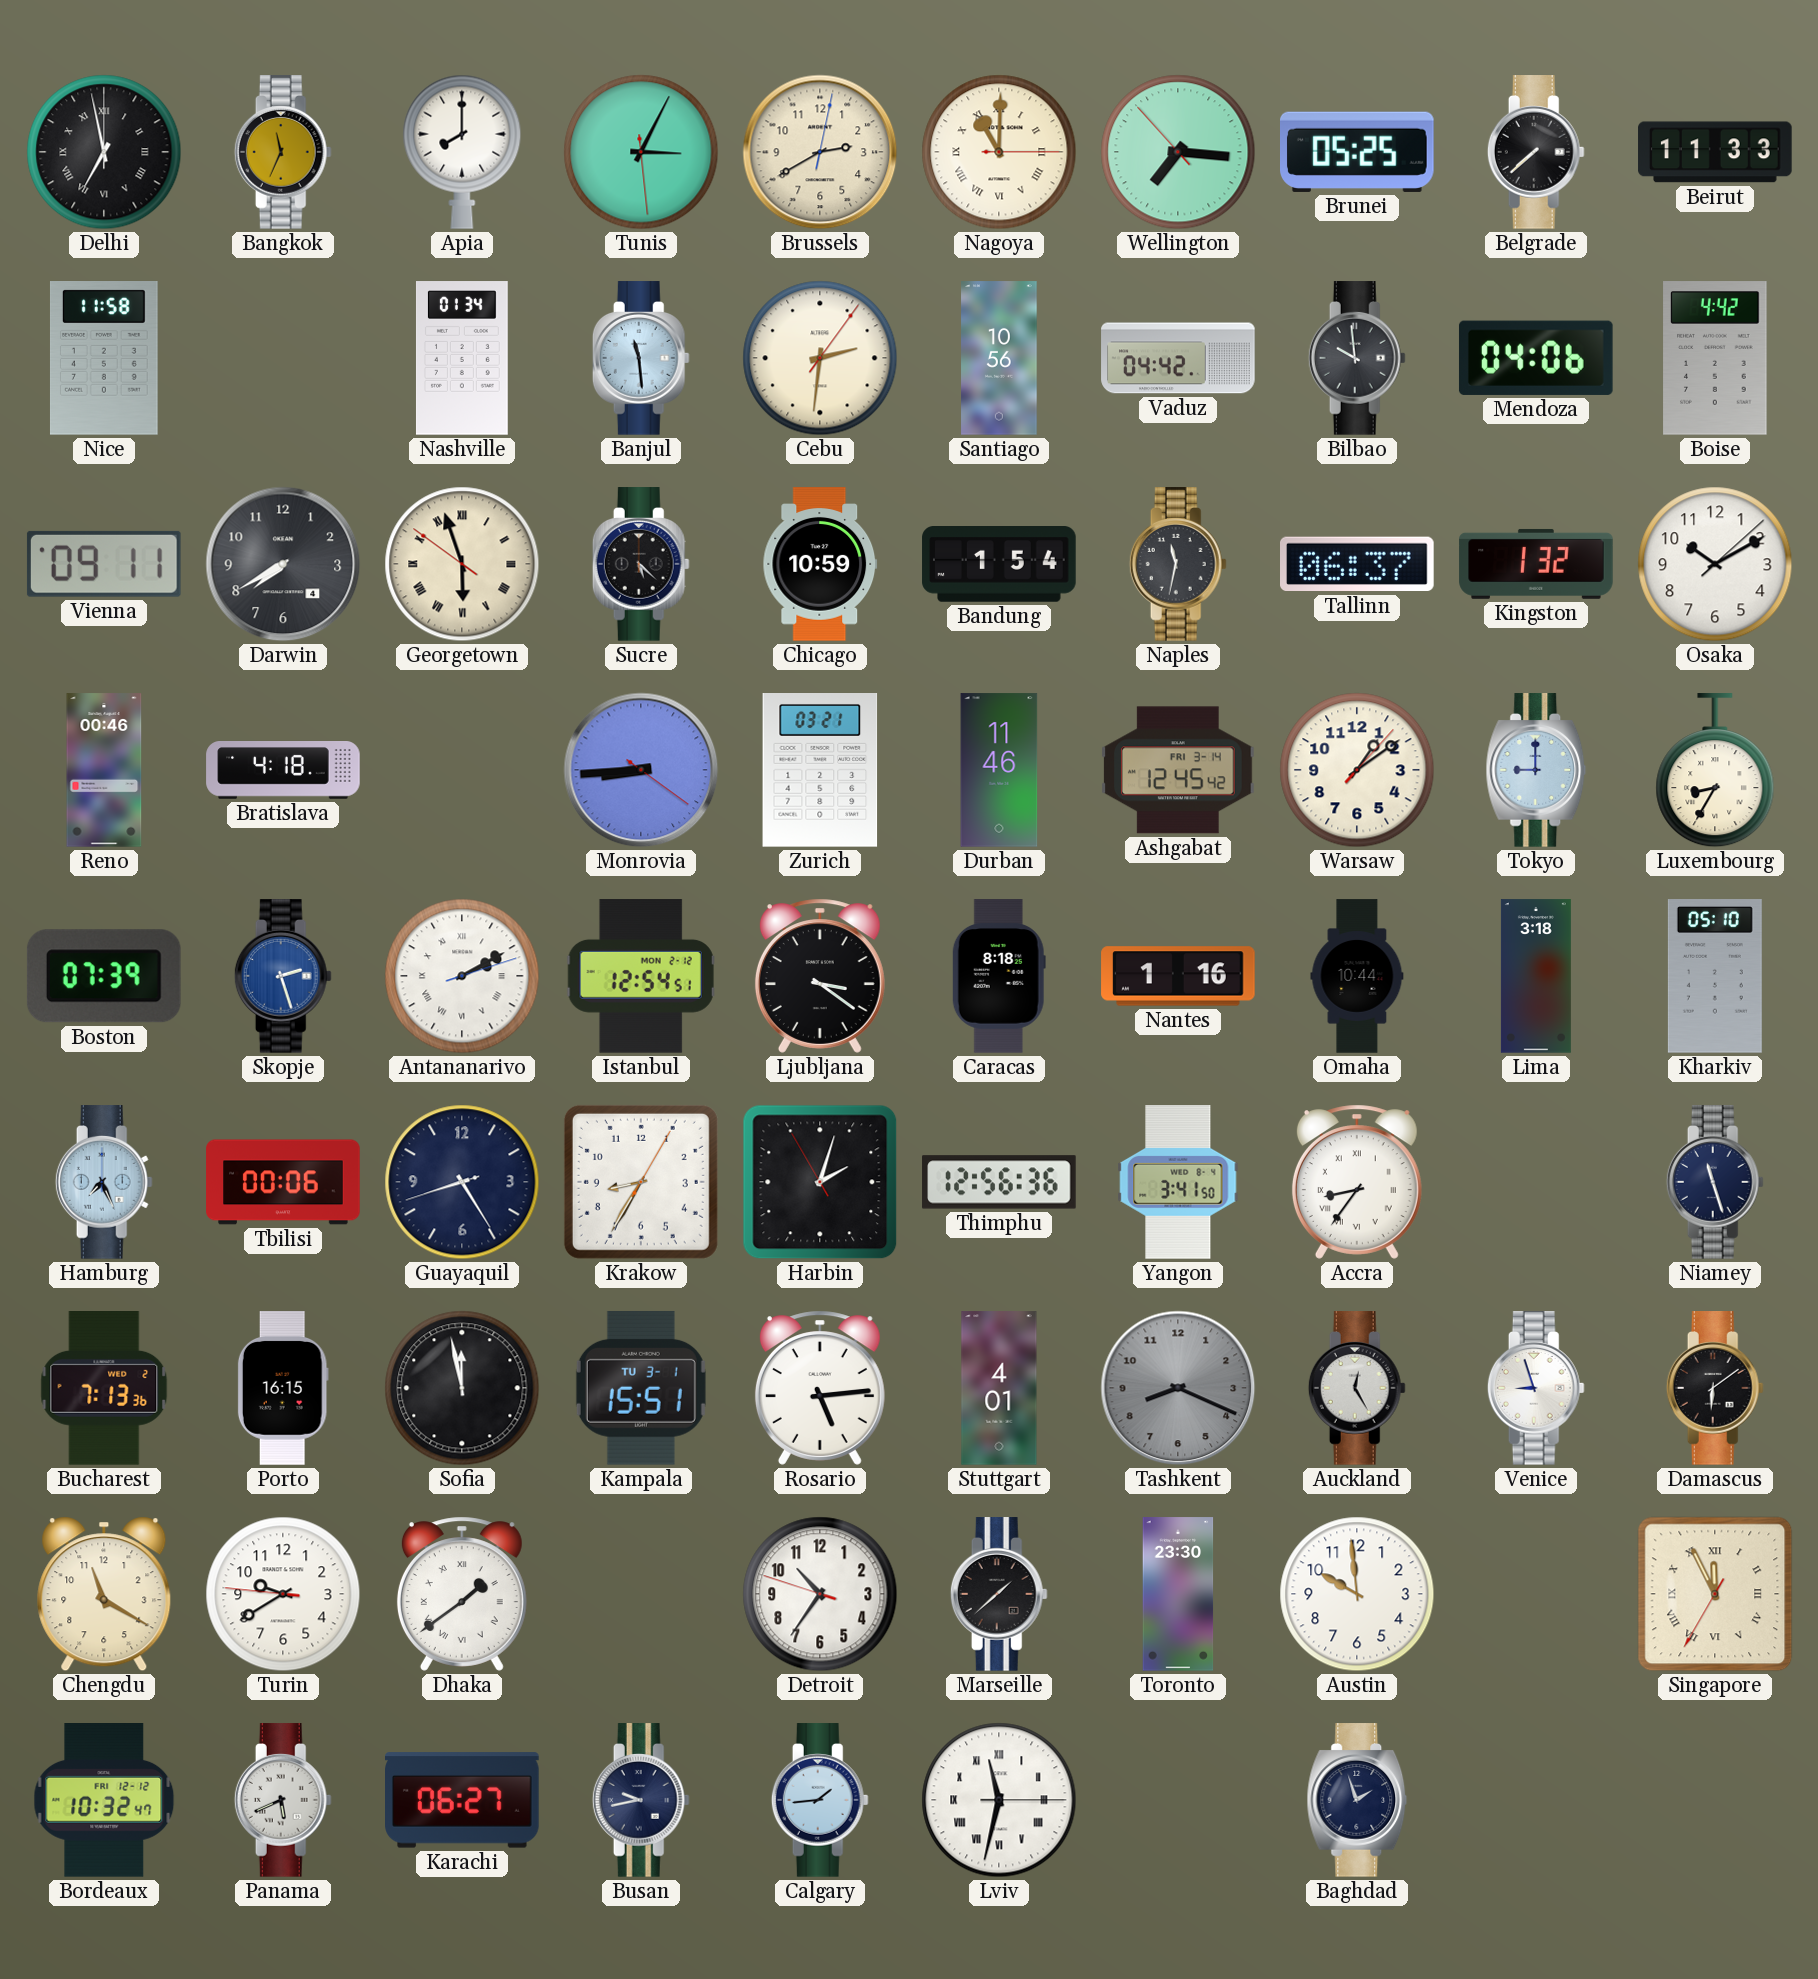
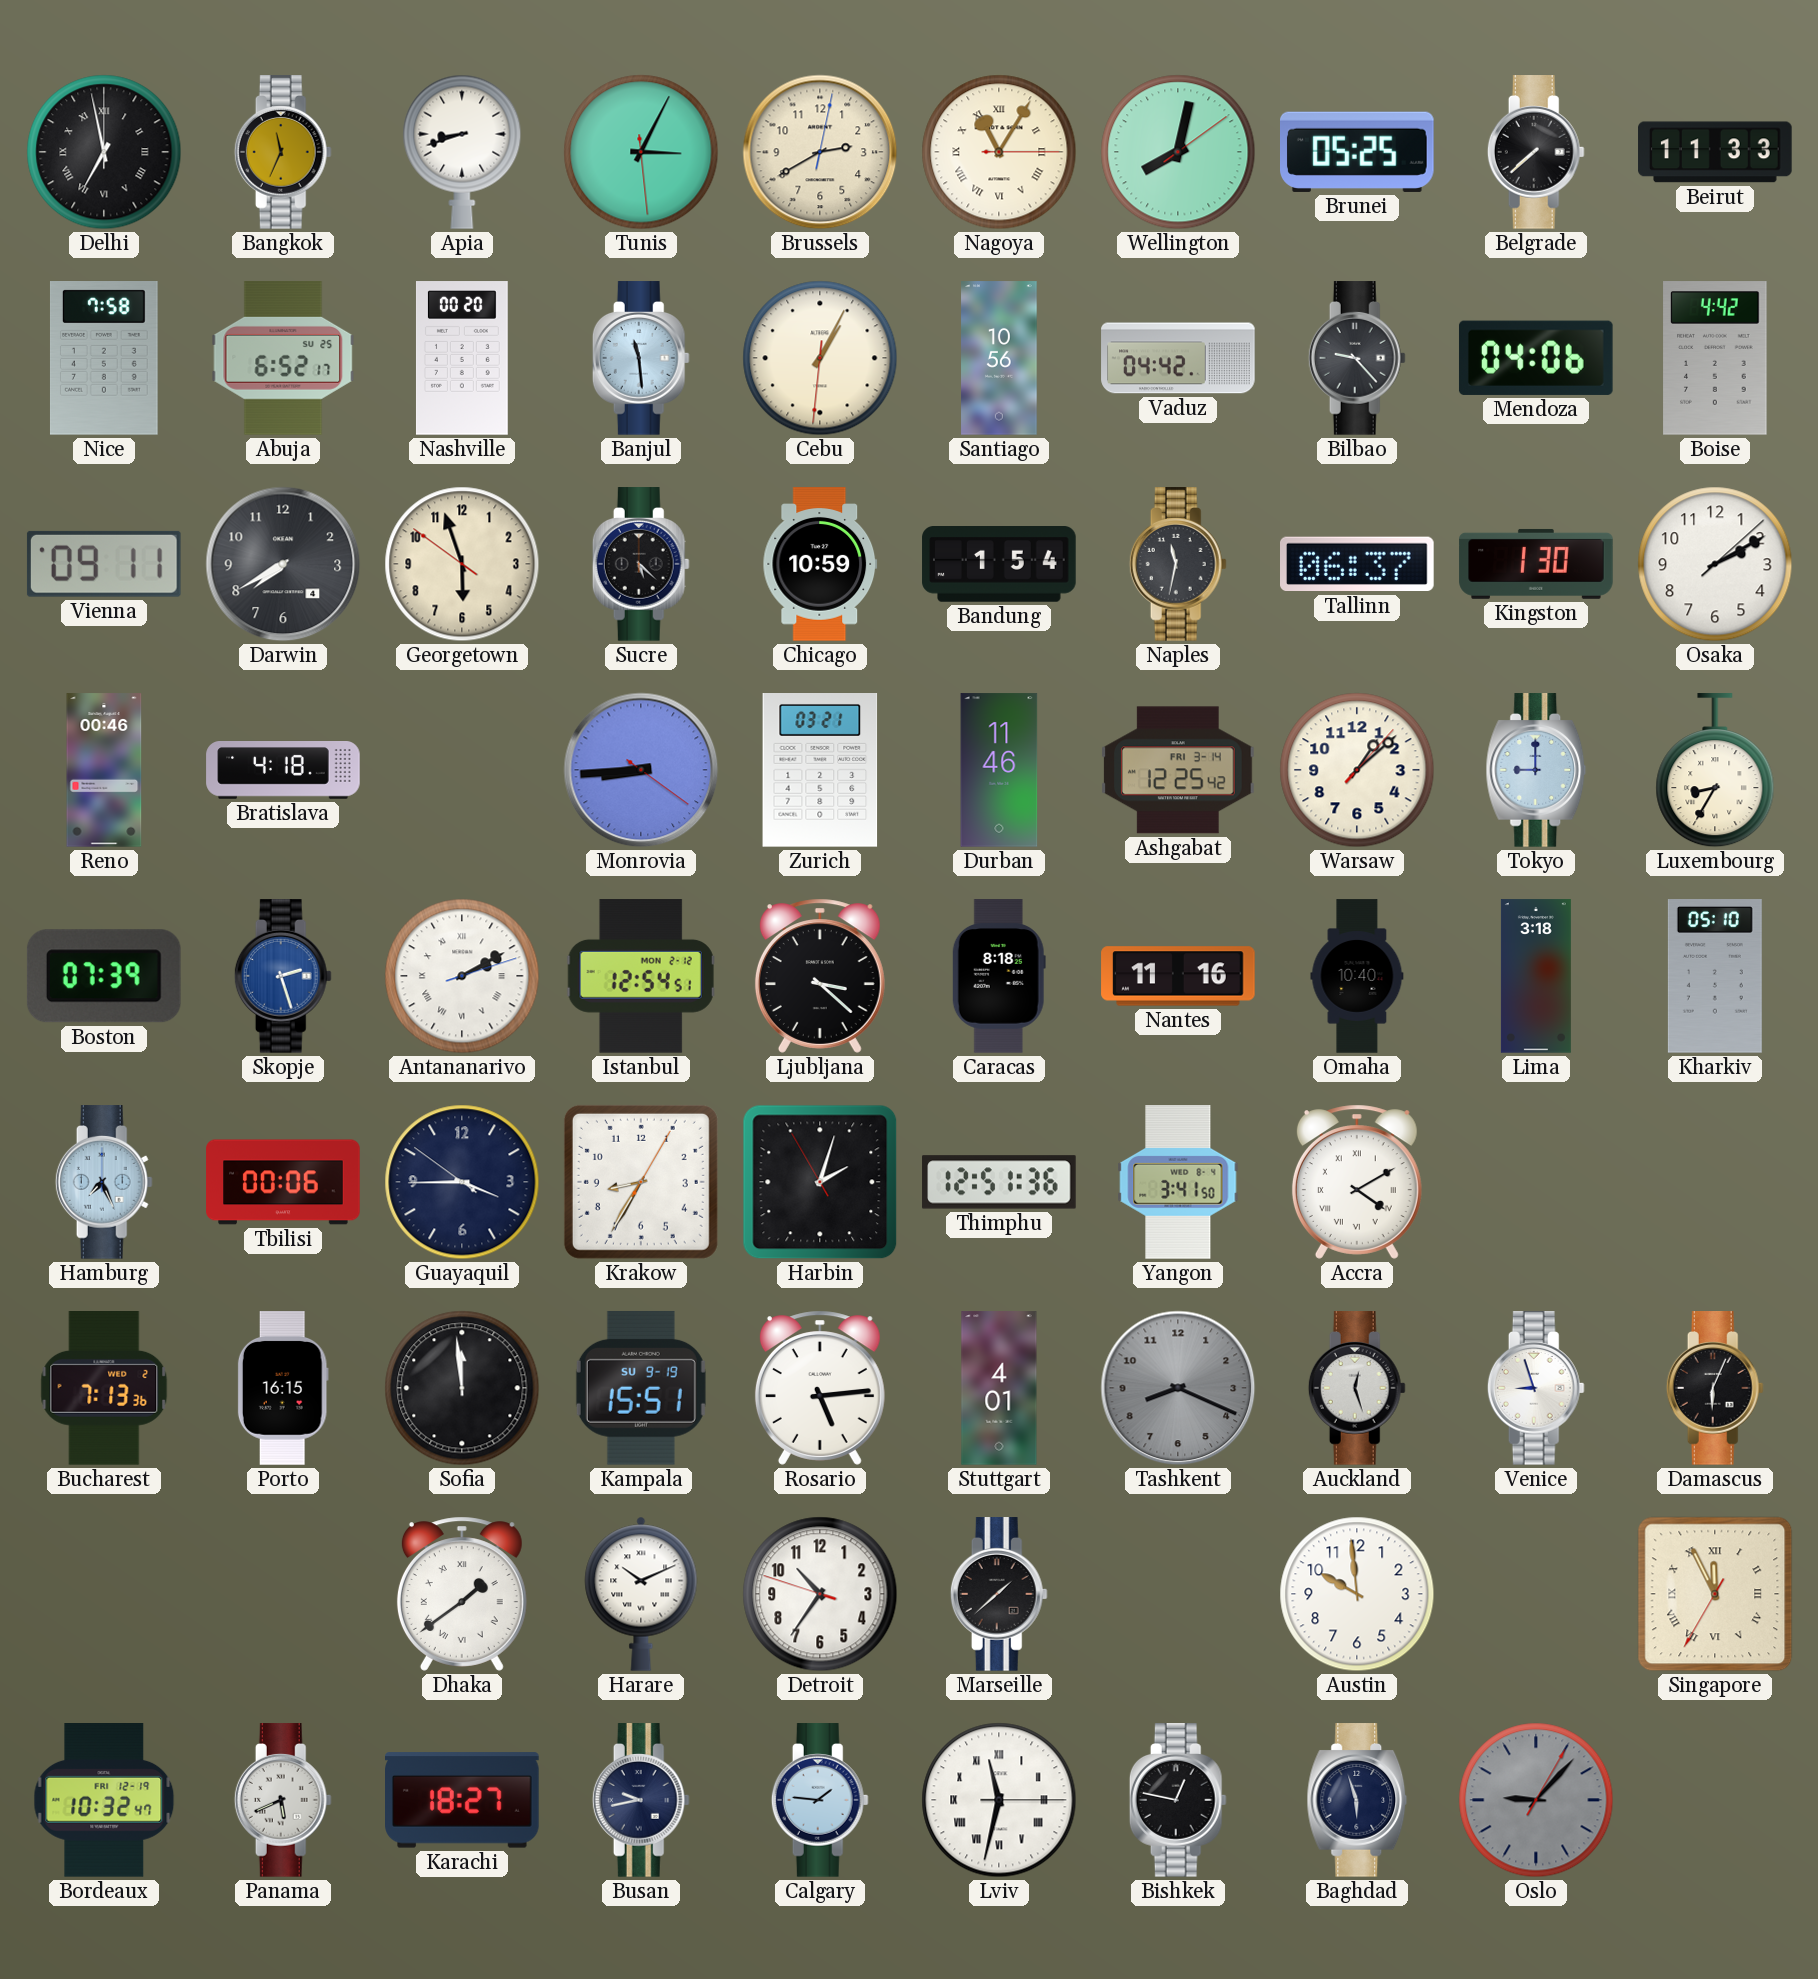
Apia: 8:00 -> 8:42 (462, 152)
Nagoya: 11:00 -> 11:05 (999, 152)
Wellington: 7:15 -> 8:02 (1178, 152)
Nice: 11:58 -> 7:58 (104, 359)
Abuja: none -> 6:52 (283, 358)
Nashville: 01:34 -> 00:20 (462, 358)
Cebu: 2:31 -> 1:04 (820, 358)
Bilbao: 9:59 -> 9:23 (1357, 358)
Georgetown numerals: Roman -> Arabic (462, 564)
Kingston: 1:32 -> 1:30 (1536, 564)
Osaka: 10:10 -> 2:10 (1715, 564)
Ashgabat: 12:45 -> 12:25 (1179, 770)
Warsaw: 1:09 -> 1:08 (1357, 770)
Ljubljana: 3:21 -> 3:22 (820, 976)
Nantes: 1:16 -> 11:16 (1178, 976)
Omaha: 10:44 -> 10:40 (1357, 976)
Guayaquil: 8:24 -> 3:44 (462, 1182)
Thimphu: 12:56 -> 12:51 (999, 1182)
Accra: 8:36 -> 4:10 (1357, 1182)
Niamey: 11:27 -> none (1715, 1182)
Sofia: 11:58 -> 11:59 (462, 1388)
Kampala date: TU 3-1 -> SU 9-19 (641, 1388)
Auckland: 12:25 -> 12:27 (1357, 1388)
Damascus: 6:09 -> 6:04 (1715, 1388)
Chengdu: 11:20 -> none (104, 1594)
Turin: 9:39 -> none (283, 1594)
Harare: none -> 10:11 (641, 1594)
Toronto: 23:30 -> none (1178, 1594)
Bordeaux date: FRI 12-12 -> FRI 12-19 (104, 1801)
Karachi: 06:27 -> 18:27 (462, 1800)
Calgary: 1:44 -> 1:46 (820, 1800)
Bishkek: none -> 12:47 (1178, 1800)
Baghdad: 1:57 -> 5:57 (1357, 1800)
Oslo: none -> 9:07 (1536, 1800)
